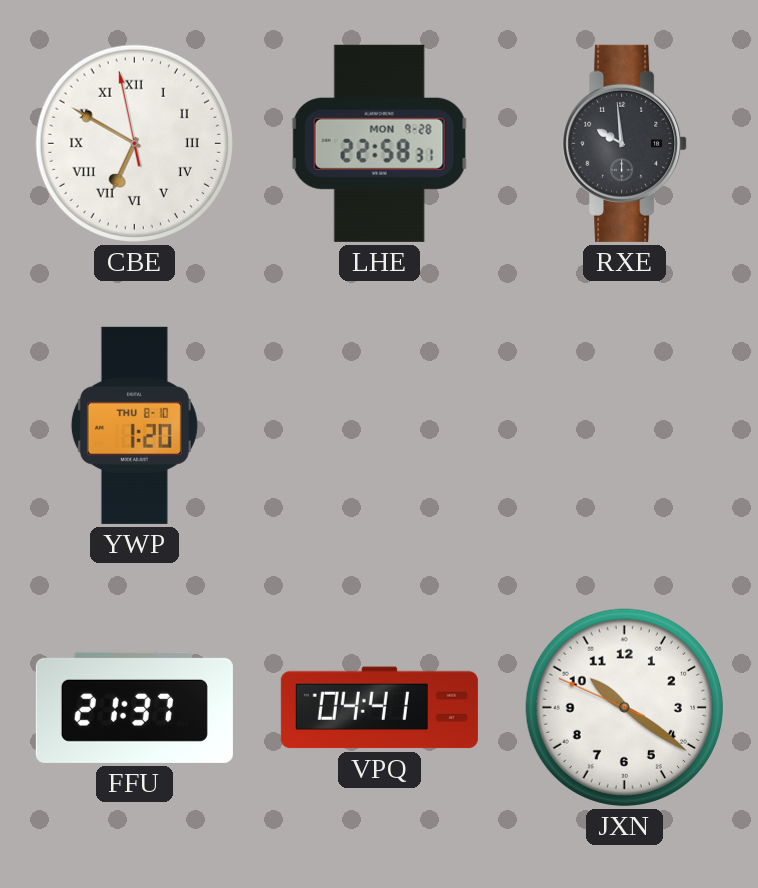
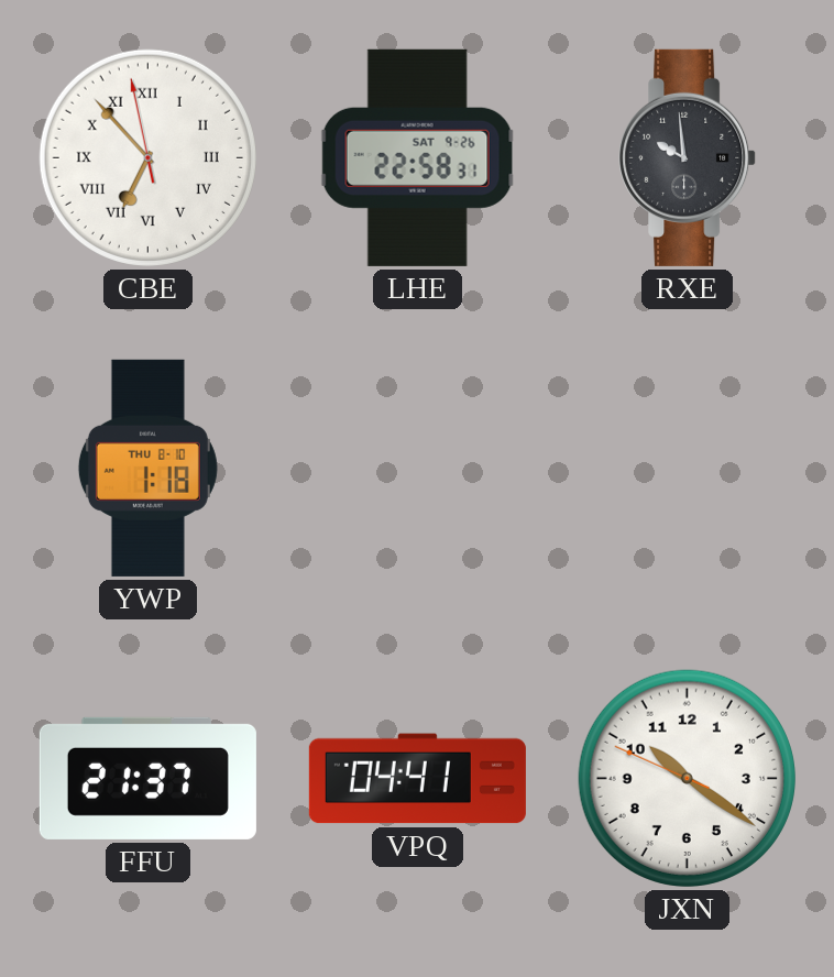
CBE: 6:49 -> 6:52 (147, 157)
LHE date: MON 9-28 -> SAT 9-26 (417, 157)
YWP: 1:20 -> 1:18 (147, 468)
